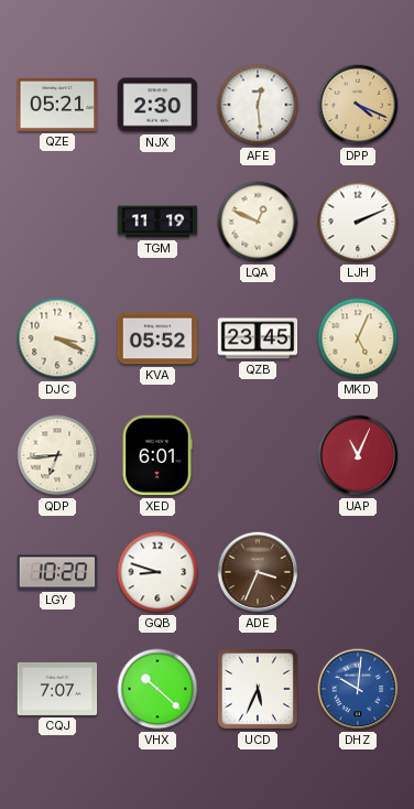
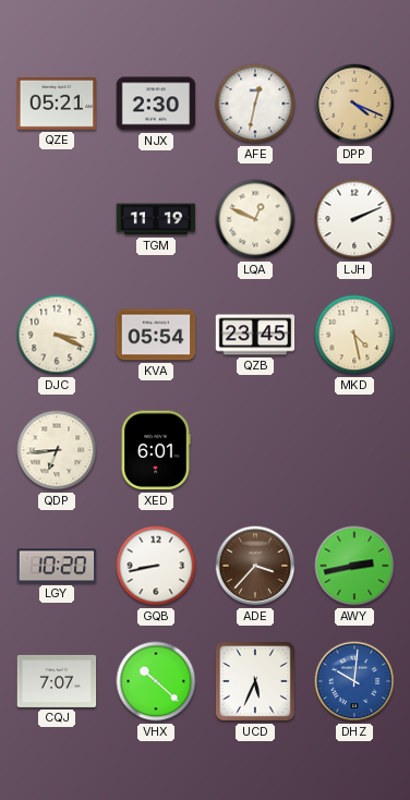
AFE: 12:29 -> 12:32 (255, 104)
KVA: 05:52 -> 05:54 (156, 335)
MKD: 5:04 -> 4:28 (354, 335)
UAP: 11:04 -> none (358, 455)
GQB: 8:48 -> 8:43 (156, 566)
ADE: 3:34 -> 3:37 (255, 566)
AWY: none -> 2:43 (354, 566)
